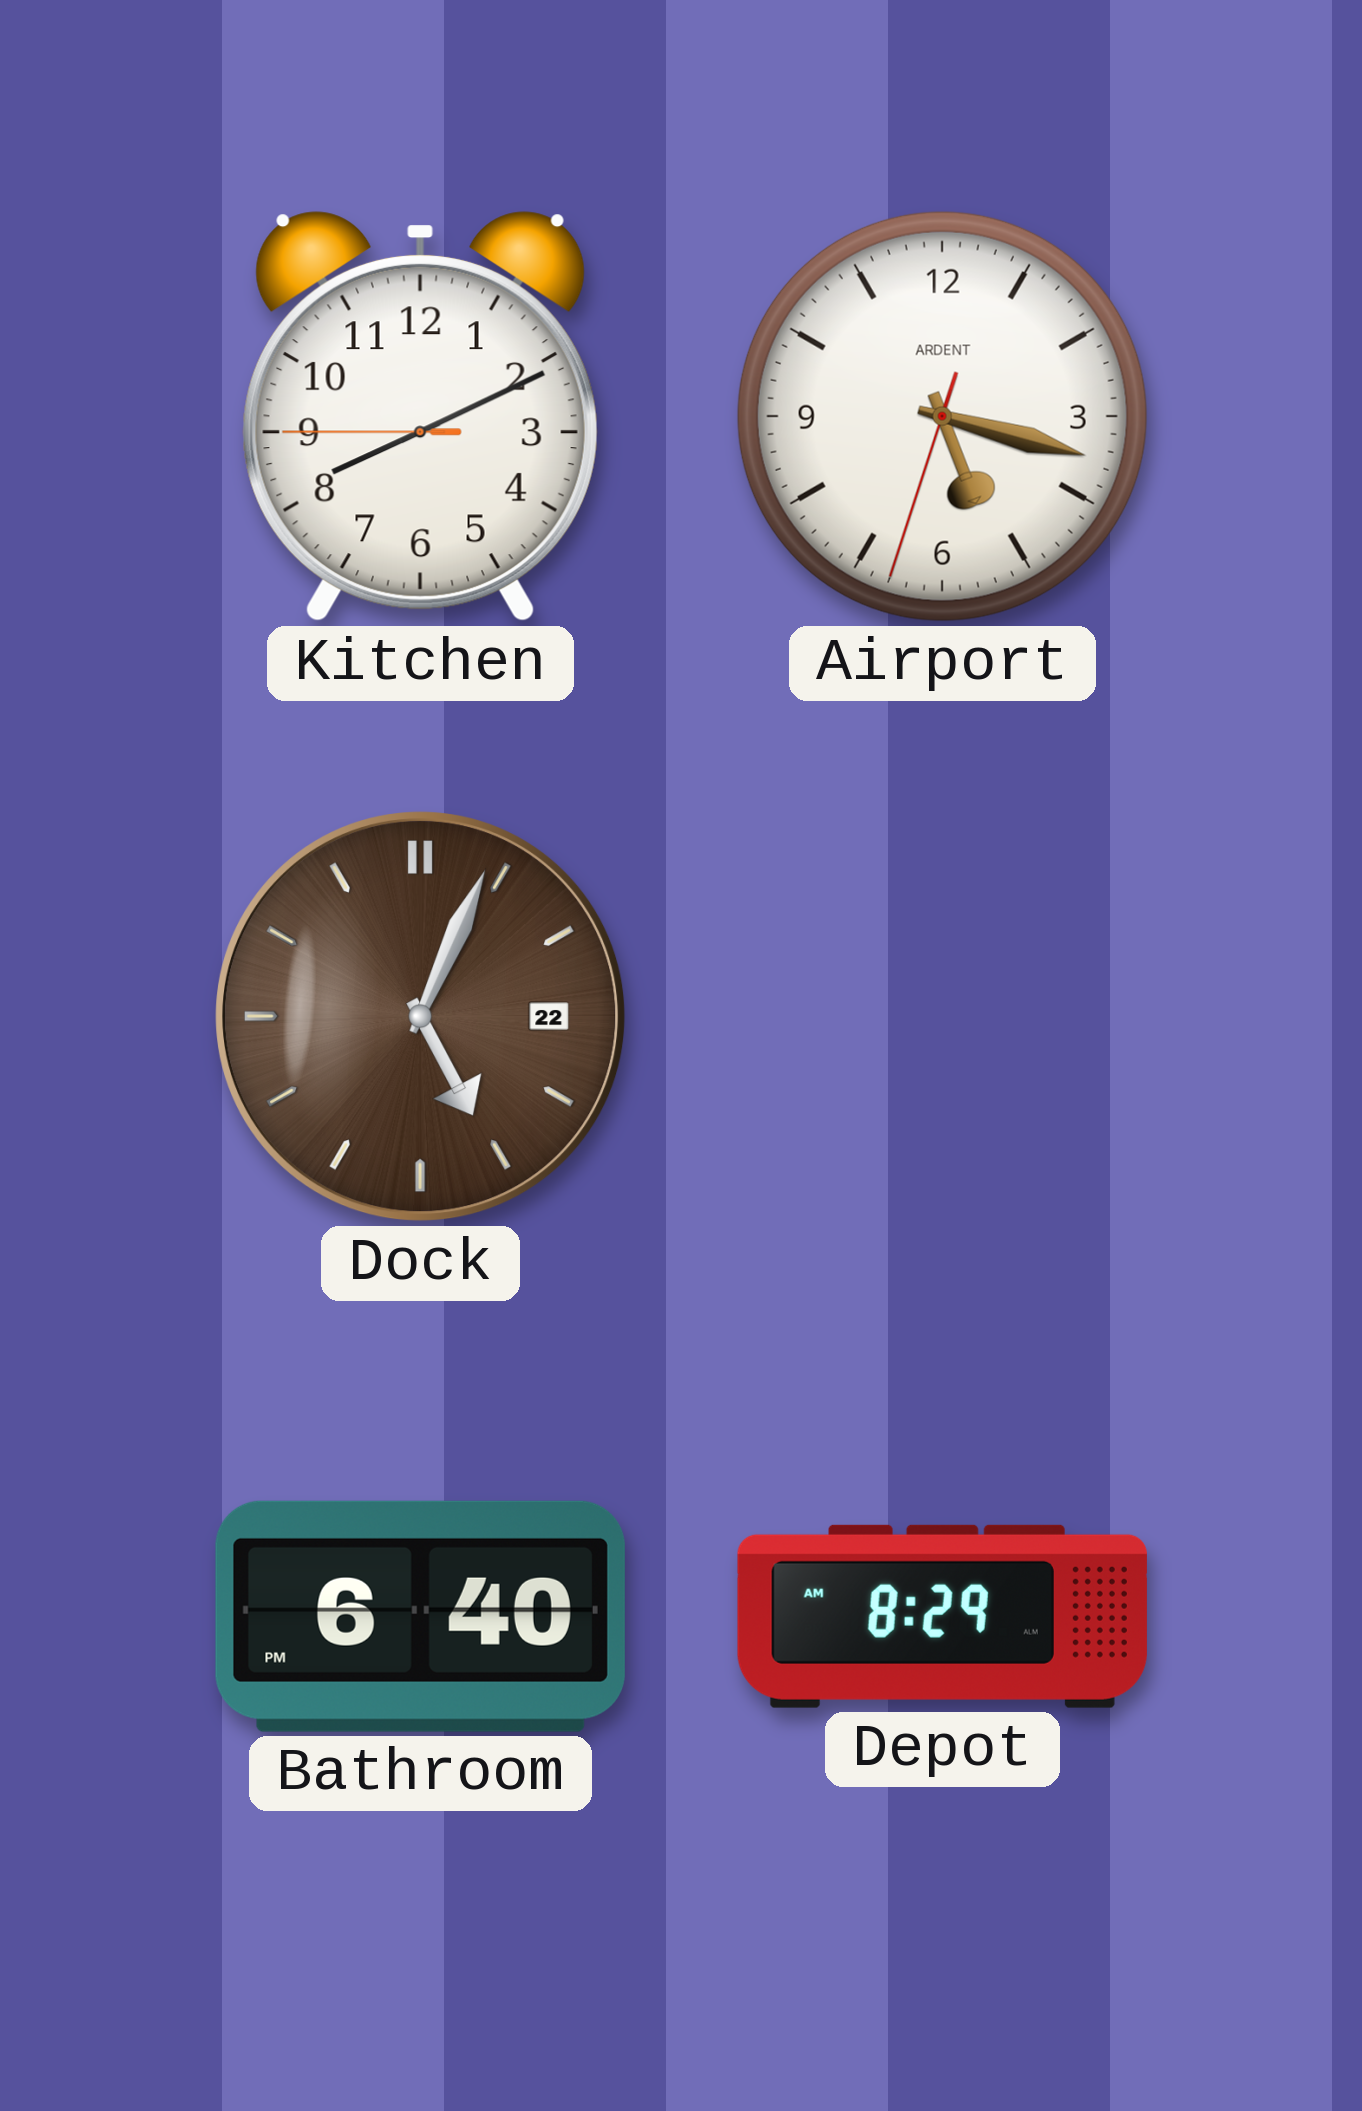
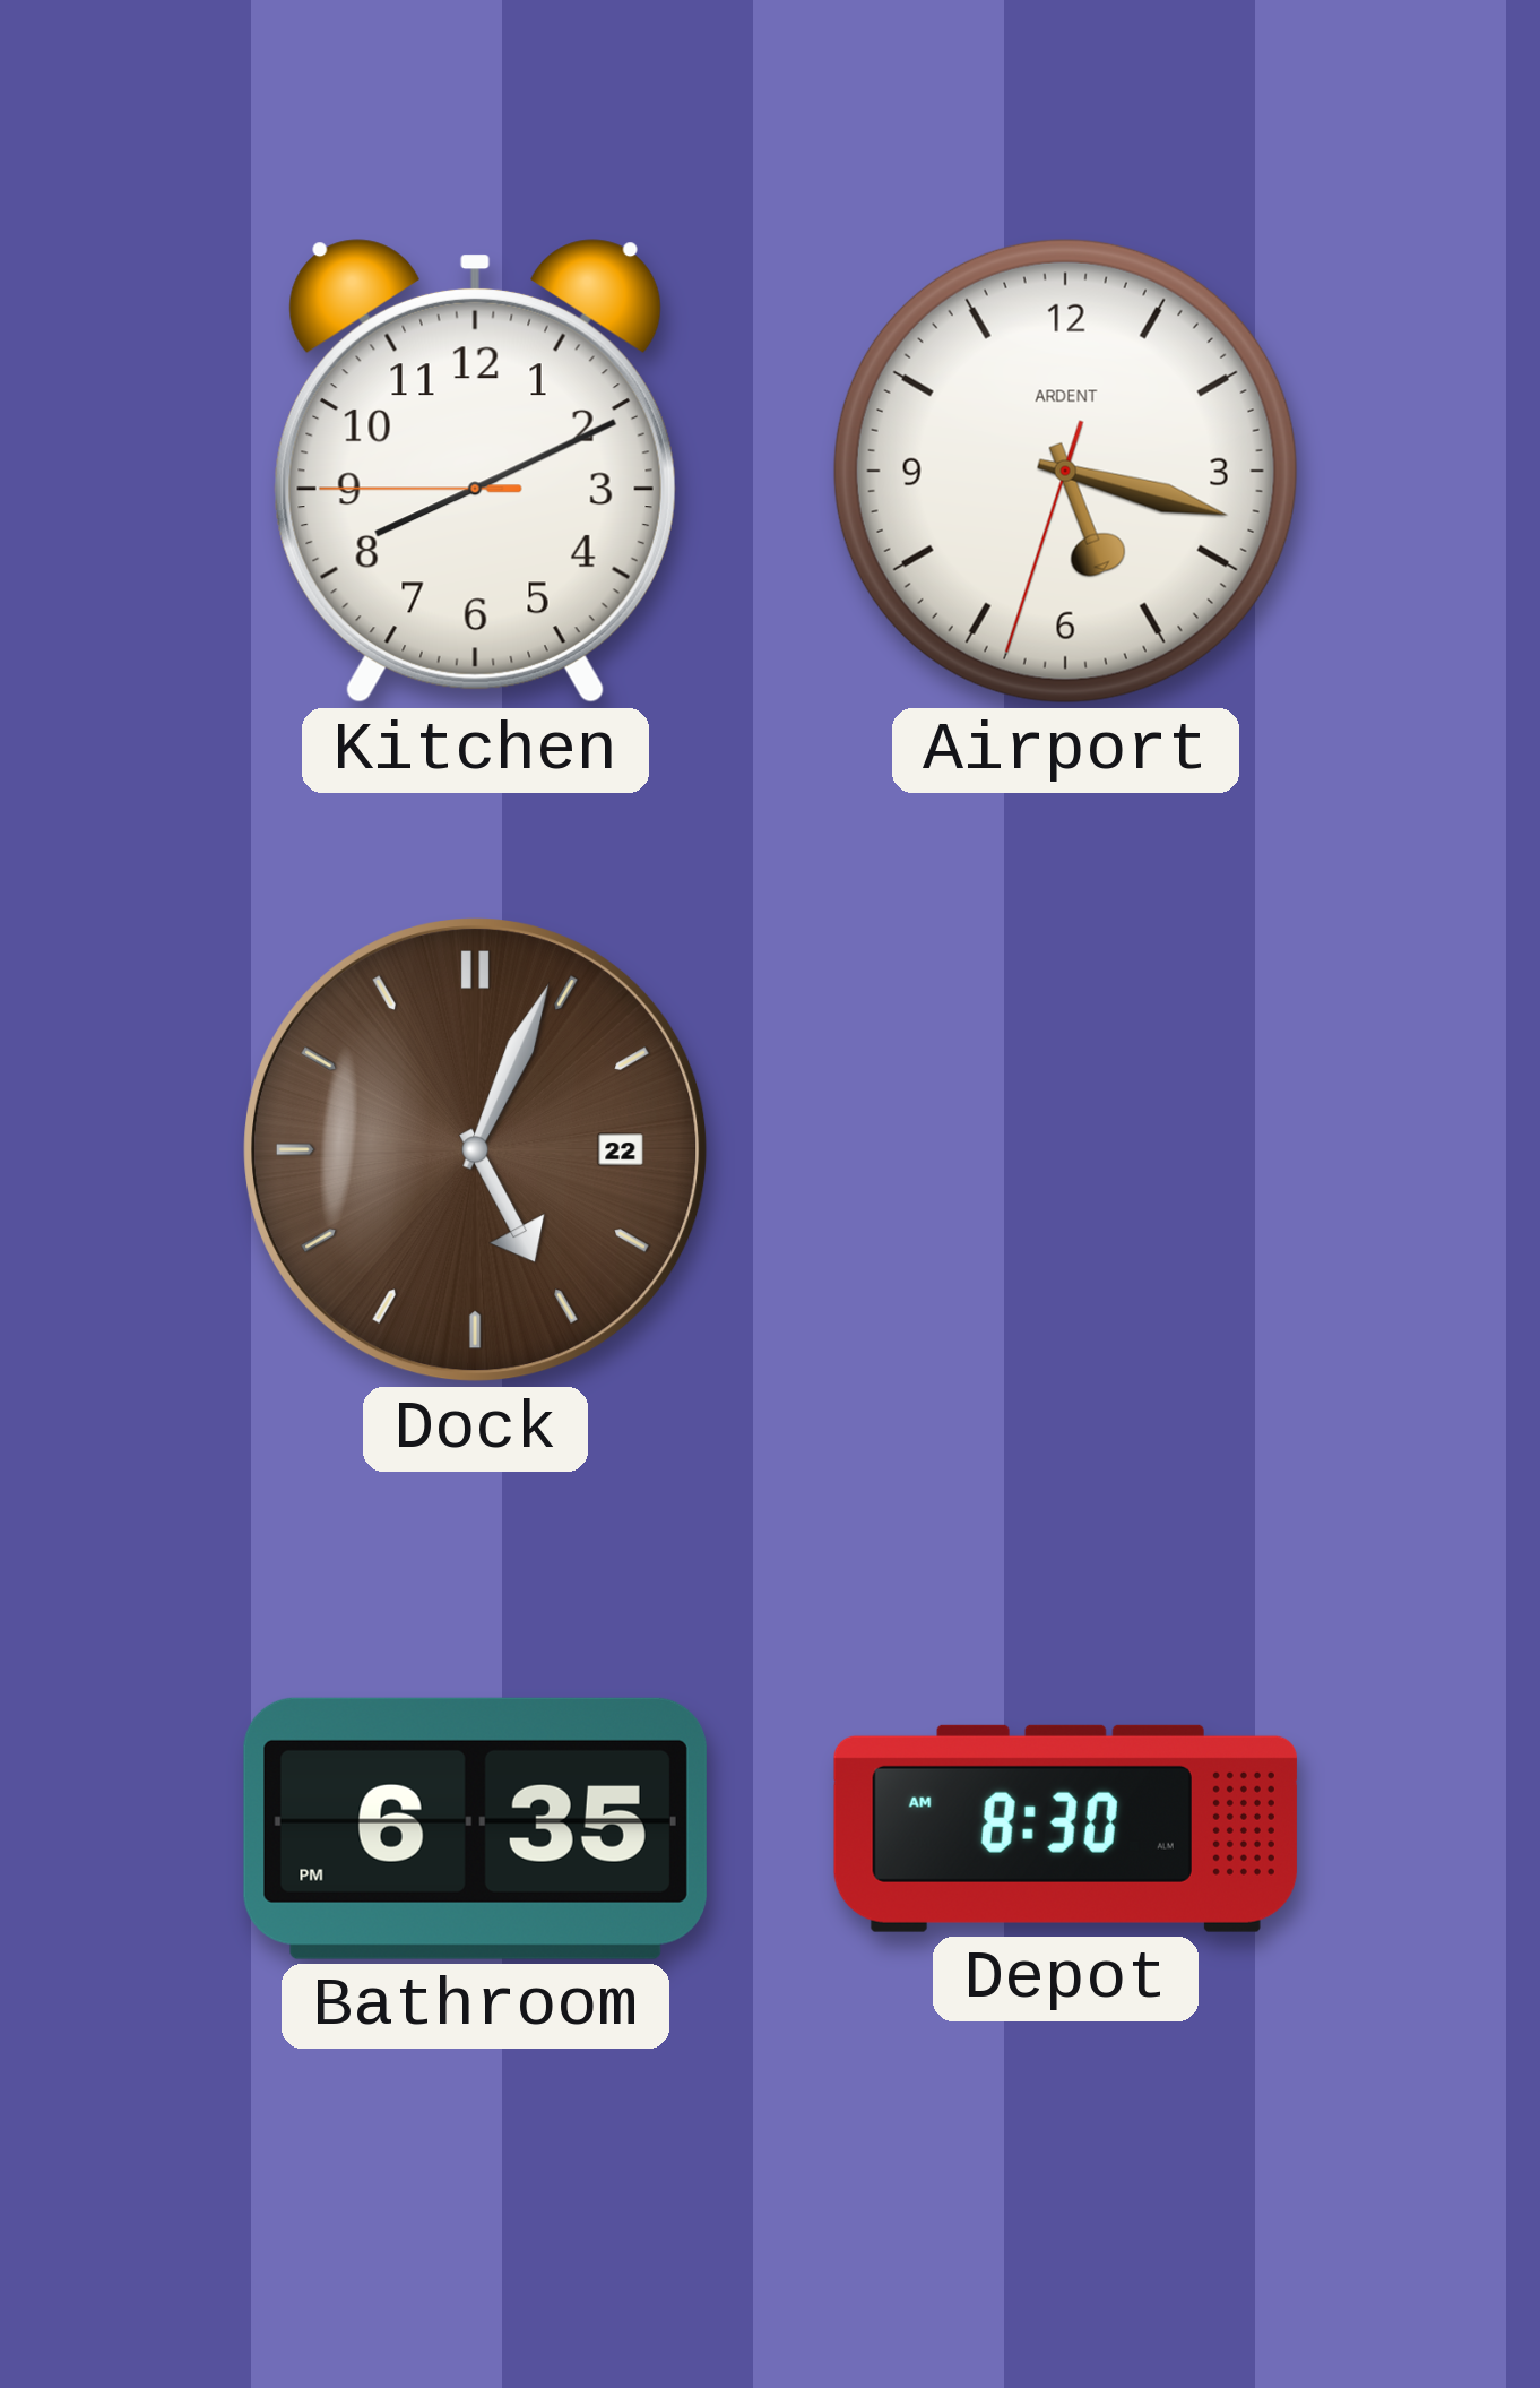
Bathroom: 6:40 -> 6:35 (475, 1828)
Depot: 8:29 -> 8:30 (1065, 1828)
